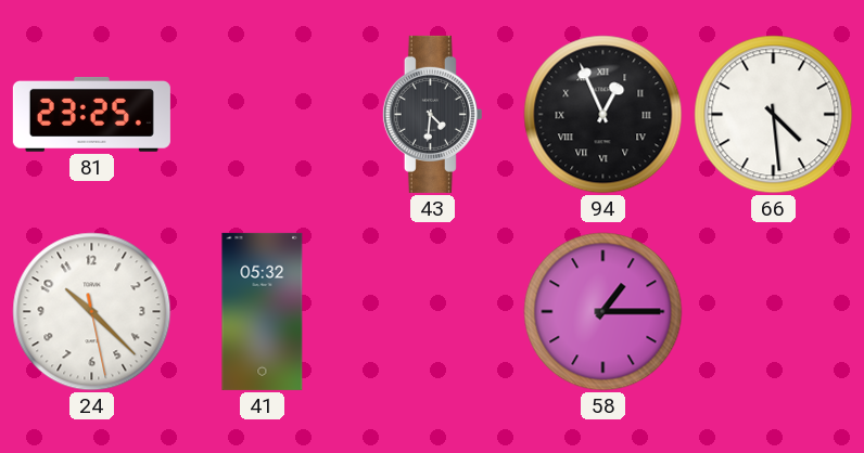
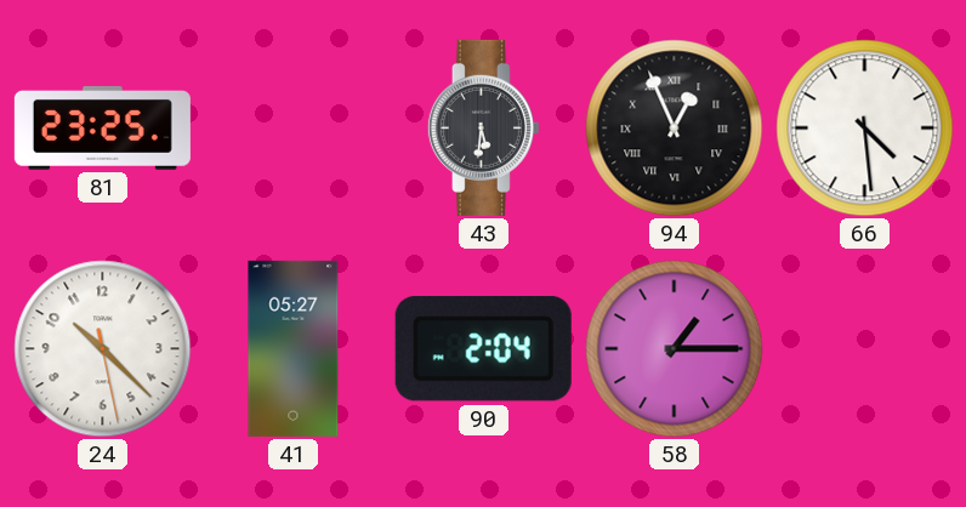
43: 4:31 -> 5:31 (483, 127)
41: 05:32 -> 05:27 (294, 348)
90: none -> 2:04 (483, 349)
